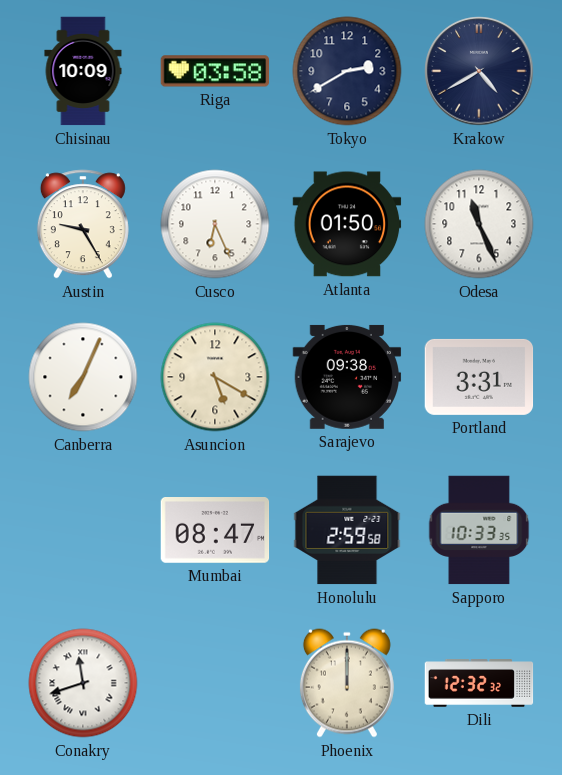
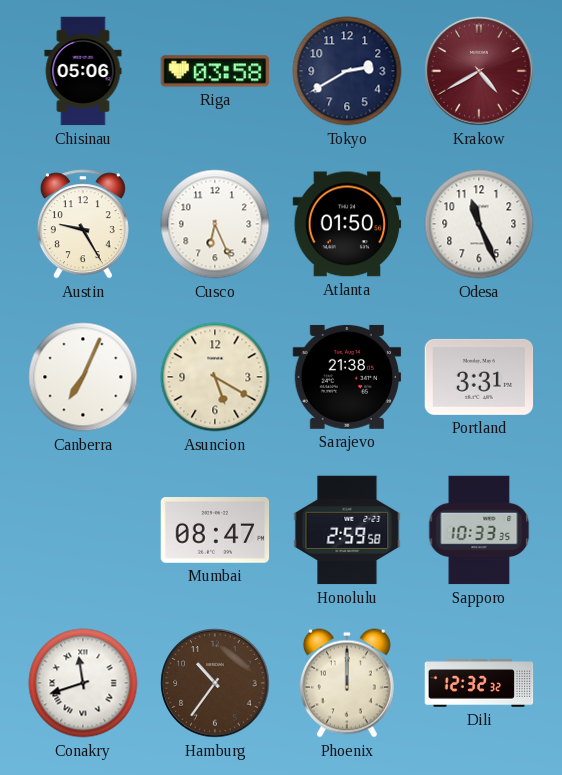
Chisinau: 10:09 -> 05:06 (83, 71)
Krakow dial: navy -> burgundy (479, 71)
Sarajevo: 09:38 -> 21:38 (347, 377)
Hamburg: none -> 10:36 (215, 683)
